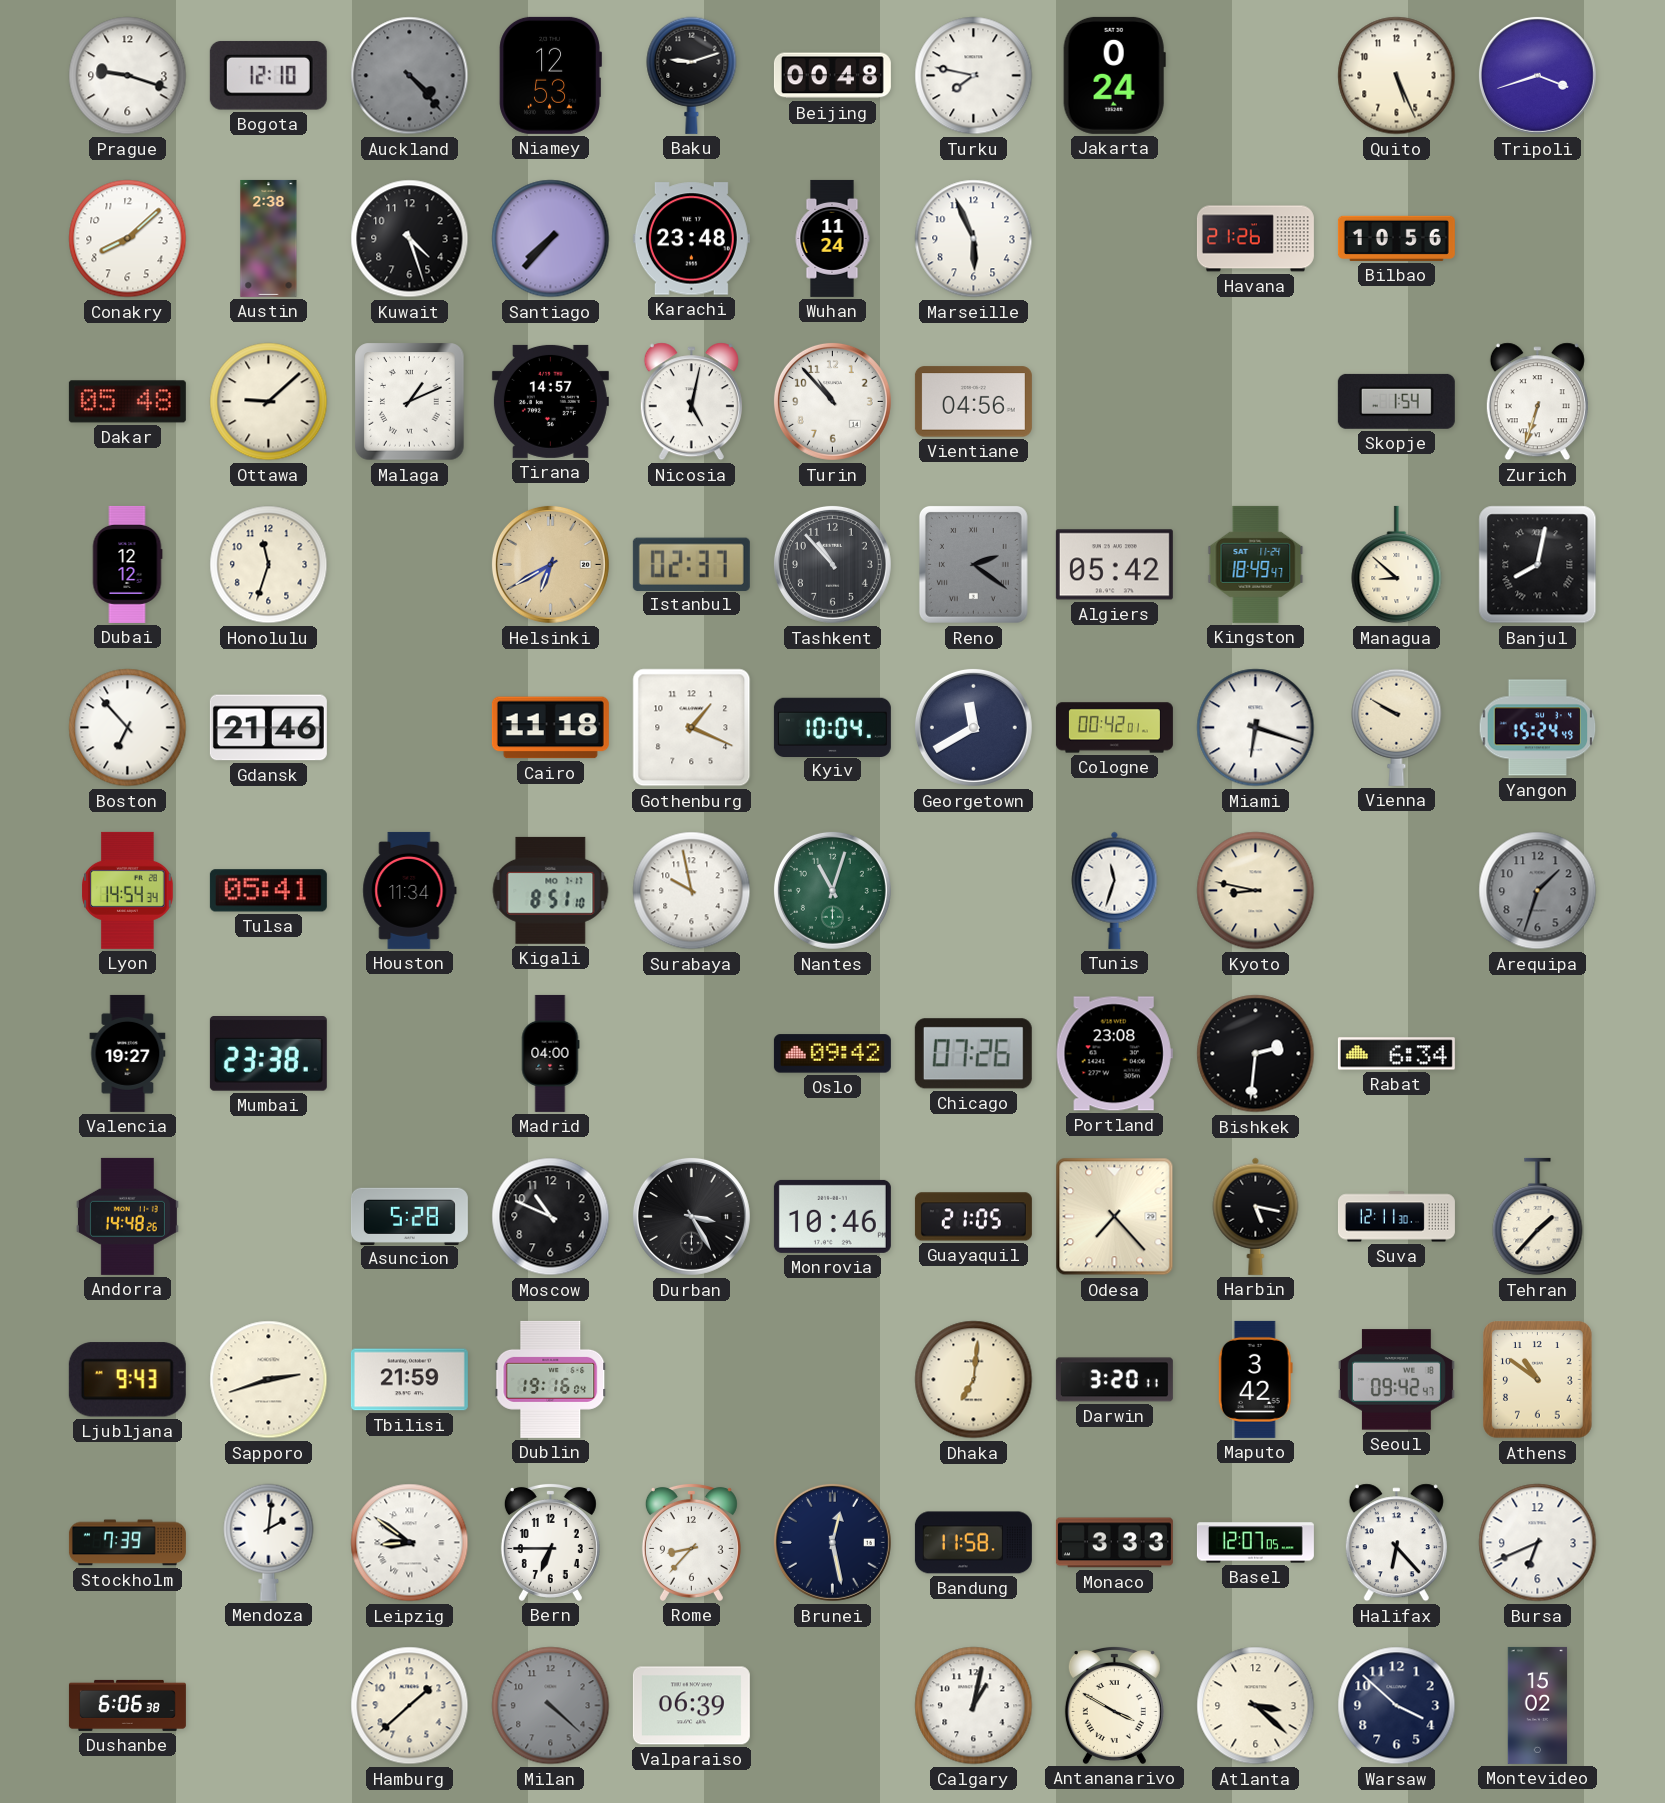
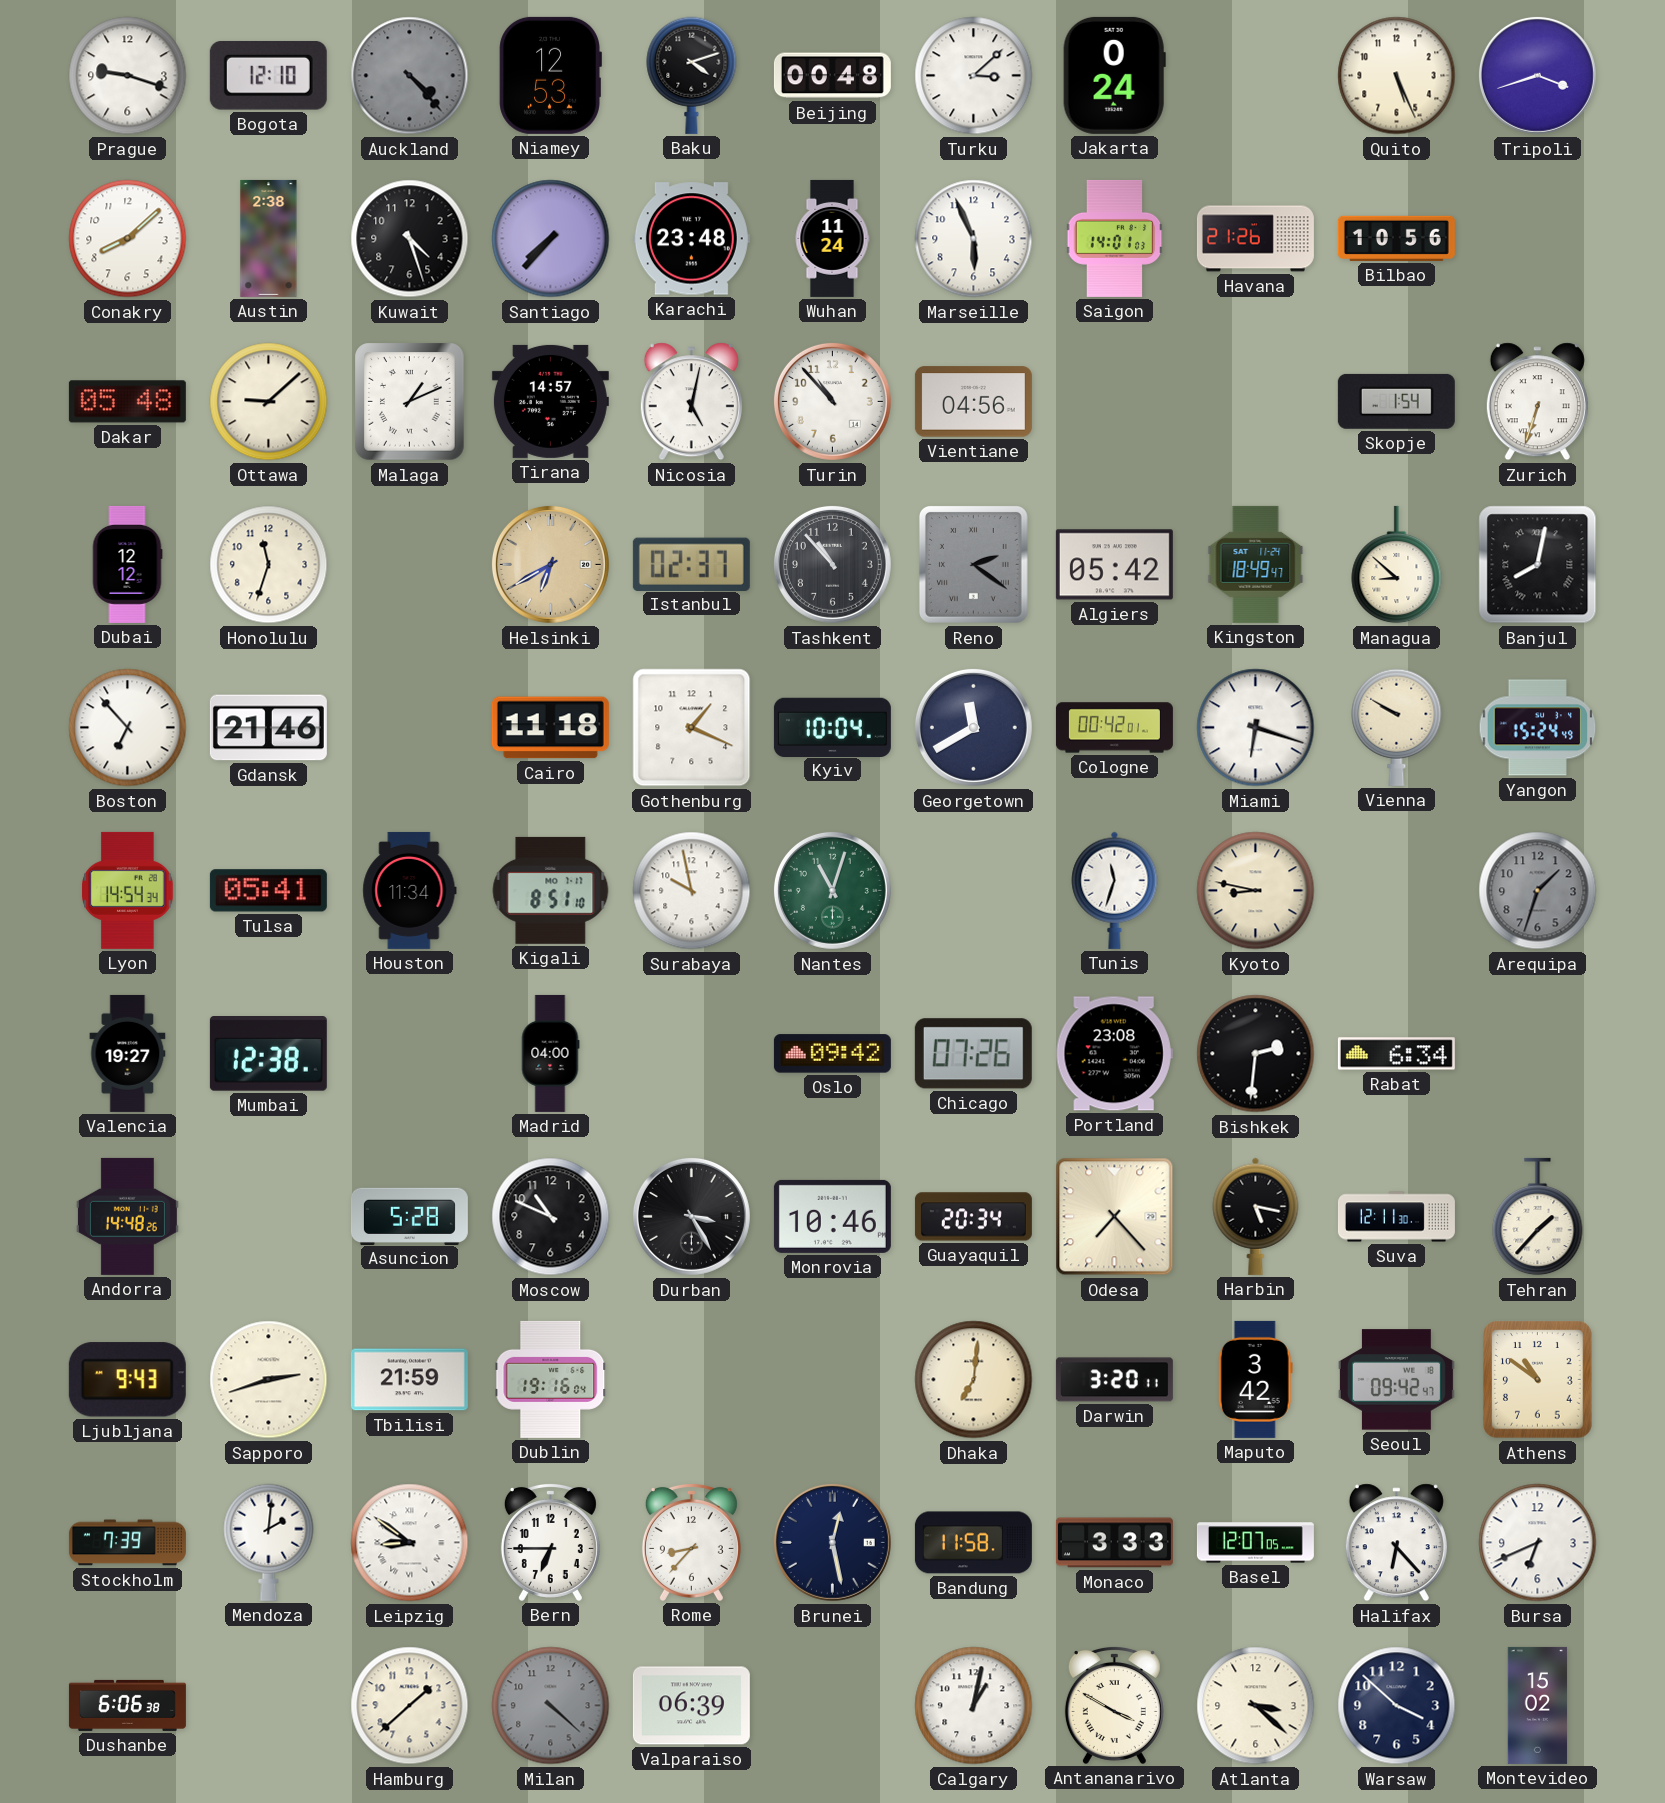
Baku: 9:12 -> 4:12 (692, 75)
Turku: 7:47 -> 3:08 (974, 76)
Saigon: none -> 14:01 (1115, 238)
Mumbai: 23:38 -> 12:38 (268, 1054)
Guayaquil: 21:05 -> 20:34 (973, 1217)
